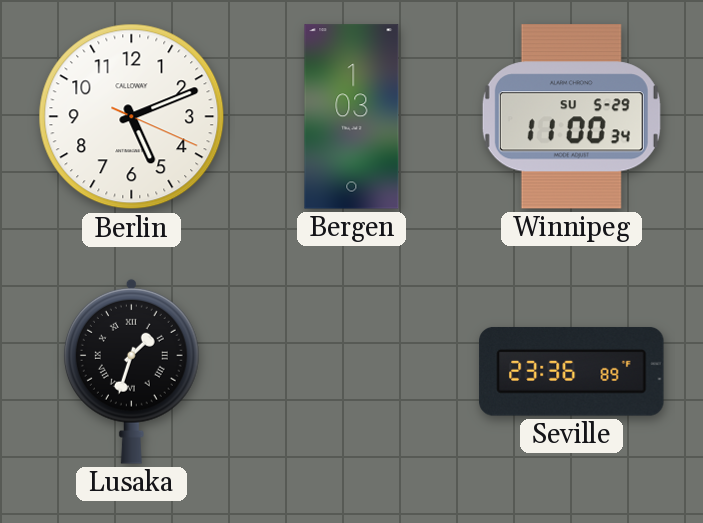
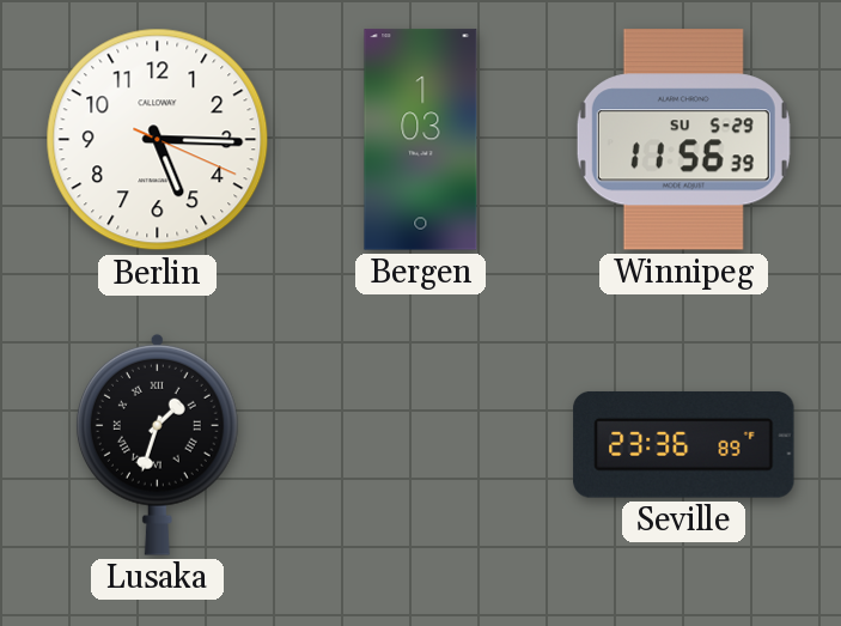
Berlin: 5:11 -> 5:15 (158, 140)
Winnipeg: 11:00 -> 11:56 (683, 140)
